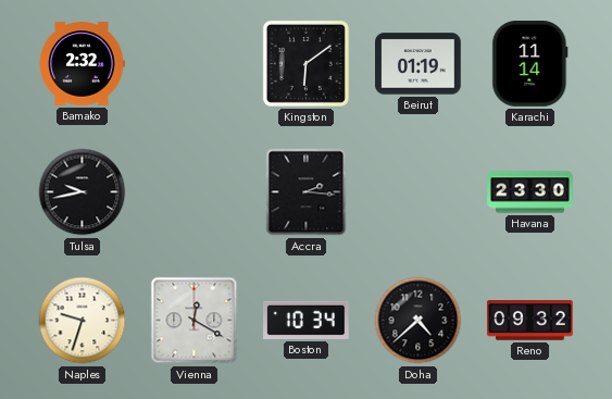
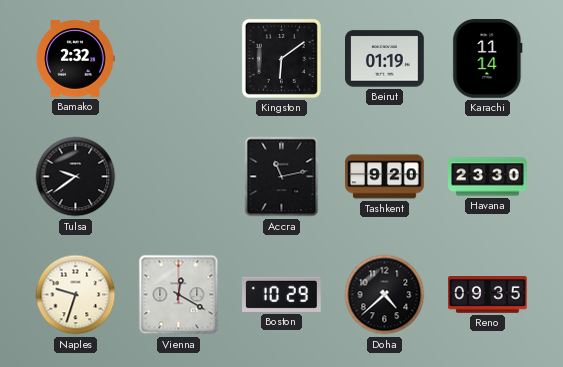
Tulsa: 9:43 -> 9:39 (76, 177)
Accra: 2:16 -> 11:13 (282, 177)
Tashkent: none -> 9:20 (385, 177)
Boston: 10:34 -> 10:29 (282, 294)
Reno: 09:32 -> 09:35 (488, 295)
